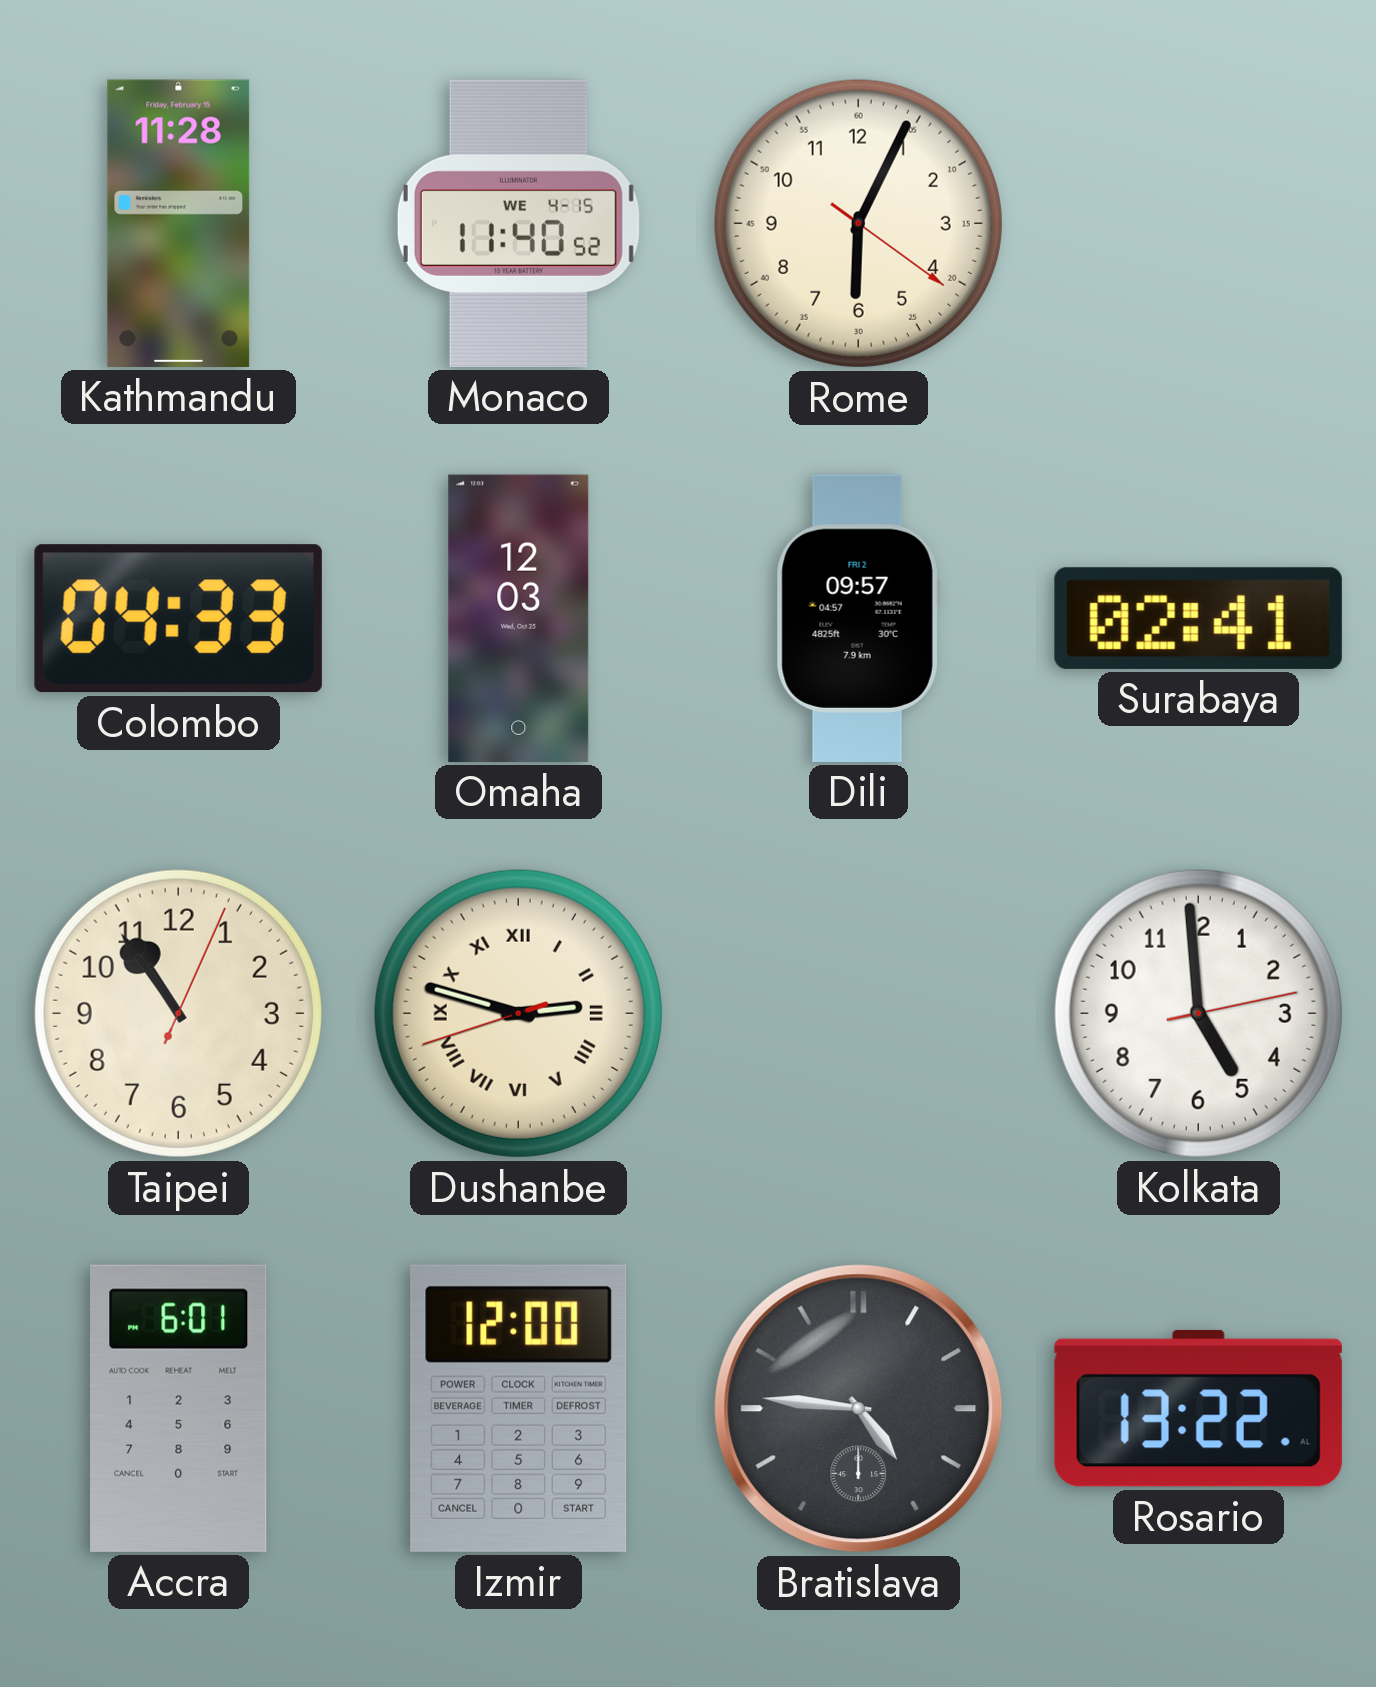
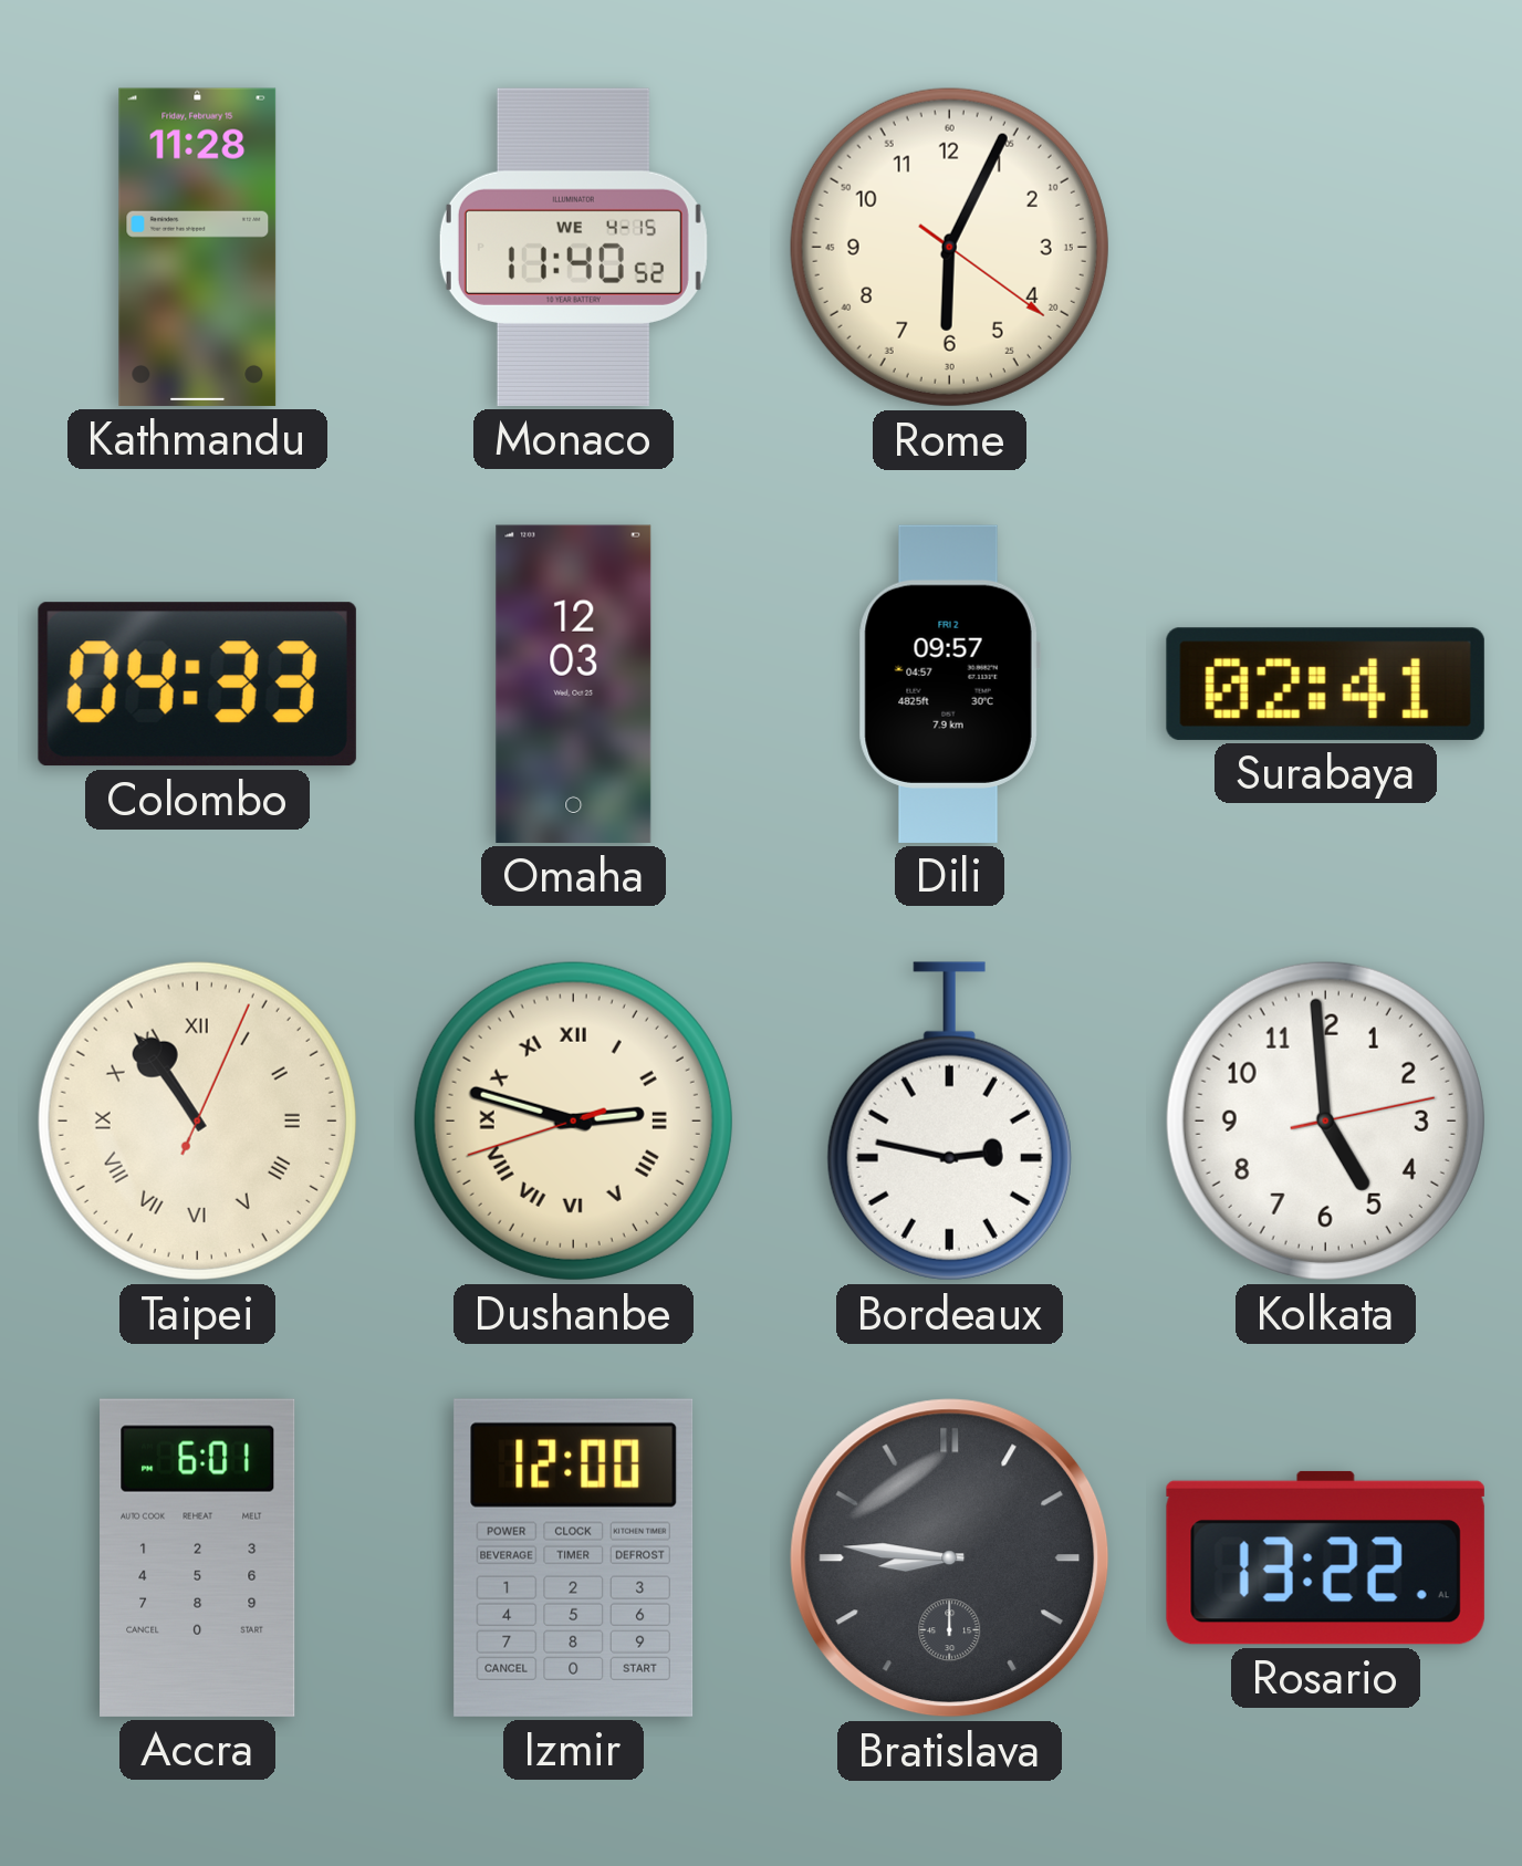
Taipei numerals: Arabic -> Roman (197, 1120)
Bordeaux: none -> 2:47 (949, 1122)
Bratislava: 4:46 -> 8:46 (950, 1559)
